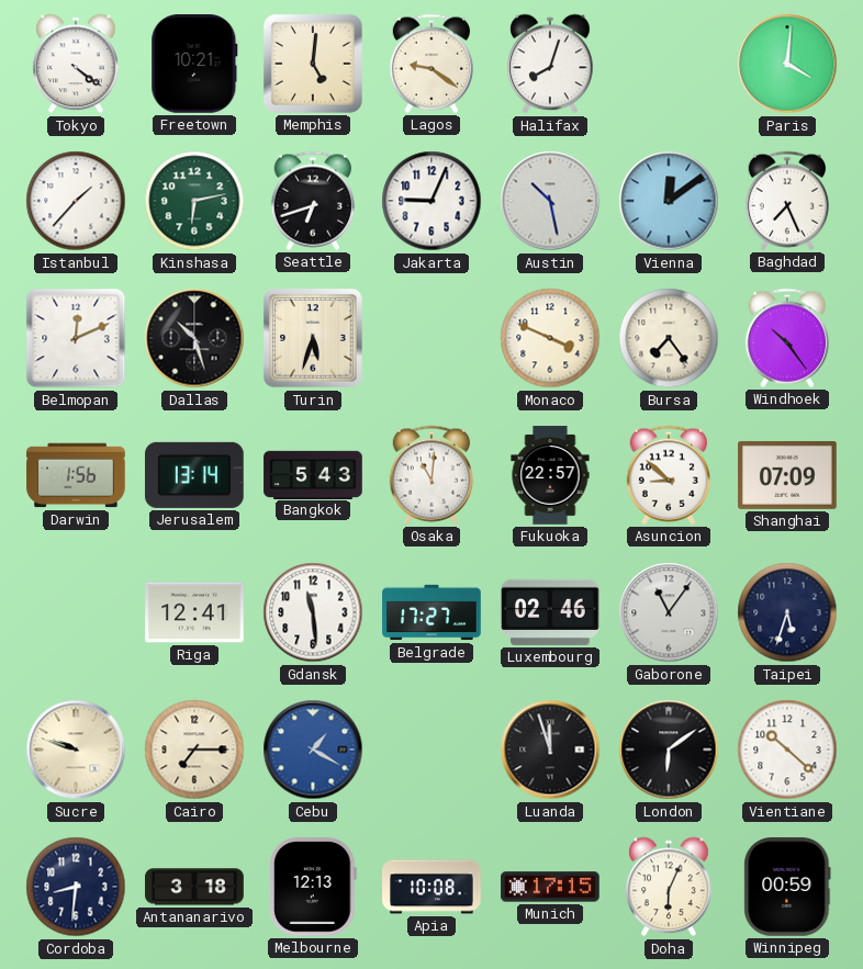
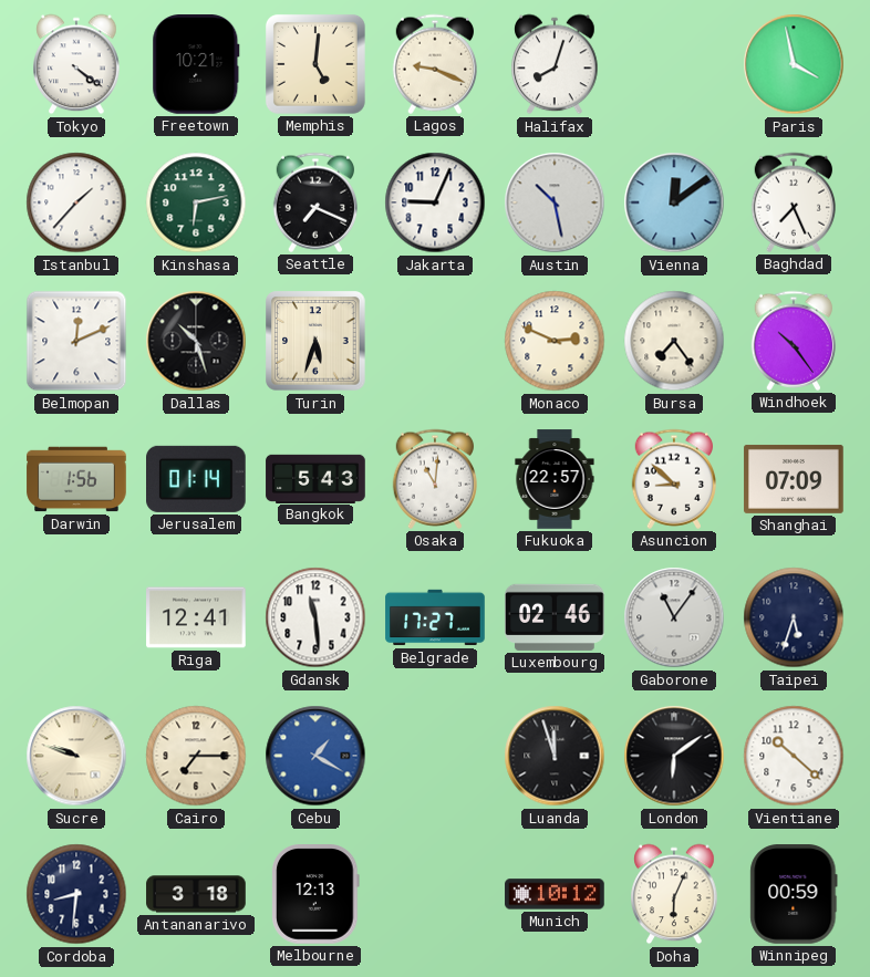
Lagos: 9:21 -> 9:19 (434, 64)
Paris: 4:01 -> 3:58 (794, 64)
Seattle: 6:42 -> 7:19 (314, 202)
Monaco: 3:49 -> 2:49 (555, 341)
Jerusalem: 13:14 -> 01:14 (197, 479)
Apia: 10:08 -> none (431, 887)
Munich: 17:15 -> 10:12 (555, 894)
